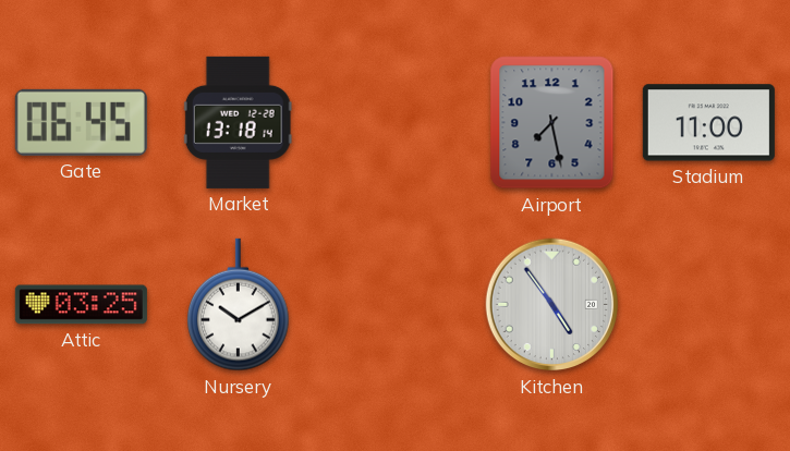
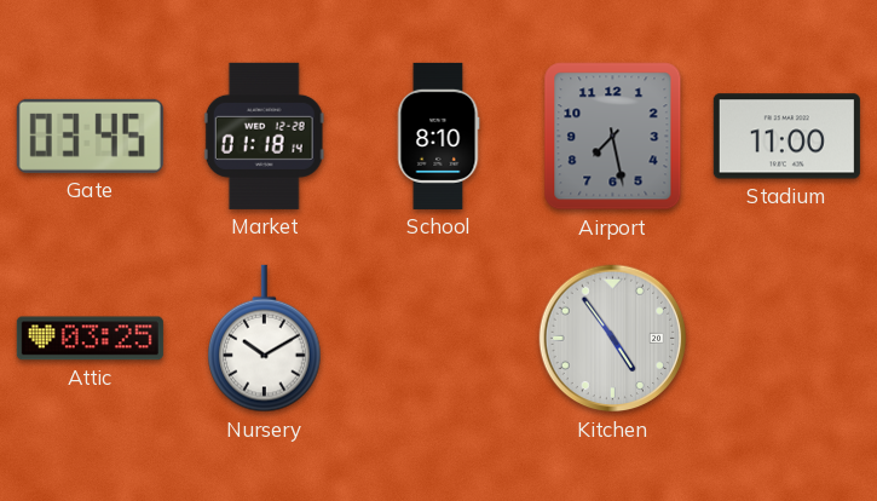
Gate: 06:45 -> 03:45 (90, 136)
Market: 13:18 -> 01:18 (264, 136)
School: none -> 8:10 (438, 136)
